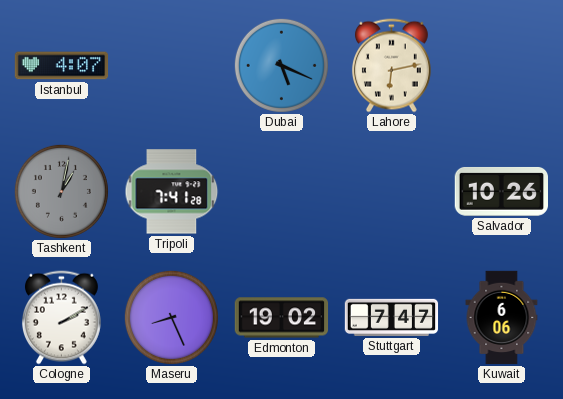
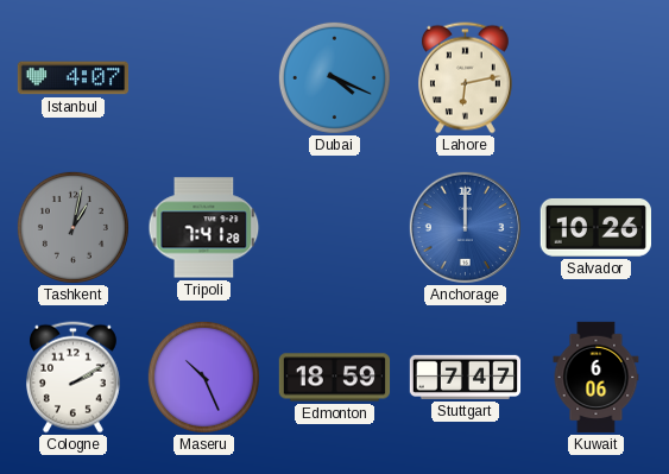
Dubai: 5:19 -> 4:19 (334, 77)
Anchorage: none -> 12:00 (465, 227)
Maseru: 8:26 -> 10:26 (203, 377)
Edmonton: 19:02 -> 18:59 (335, 378)
